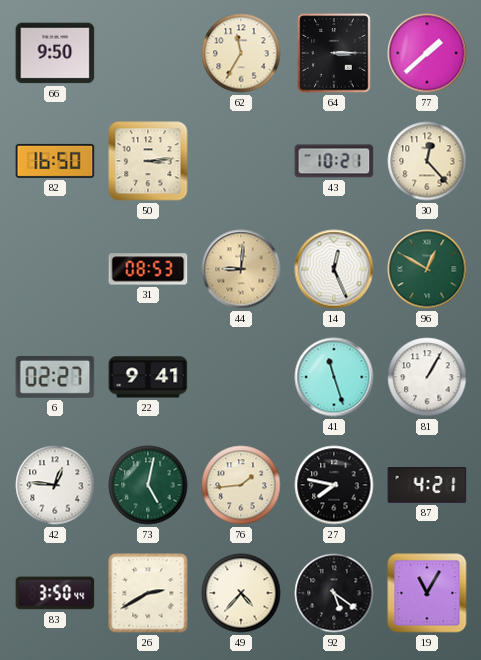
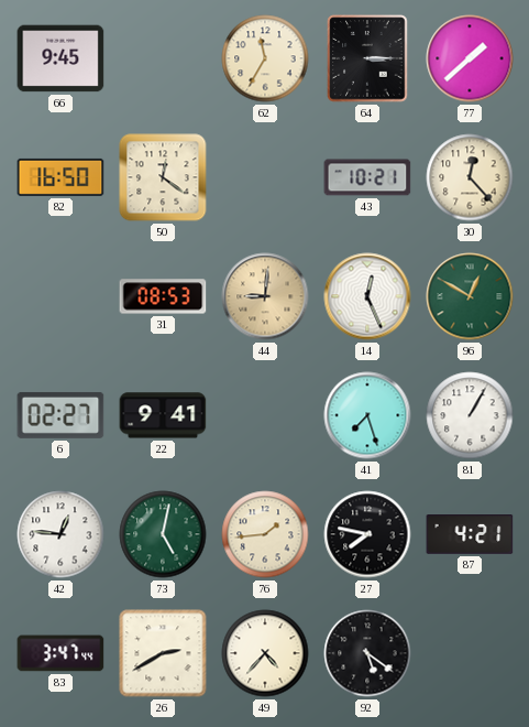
66: 9:50 -> 9:45 (60, 58)
50: 3:14 -> 12:21 (163, 177)
41: 11:27 -> 7:27 (367, 415)
83: 3:50 -> 3:47 (60, 653)
19: 11:05 -> none (427, 593)
